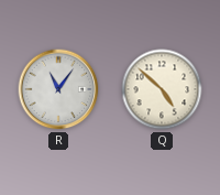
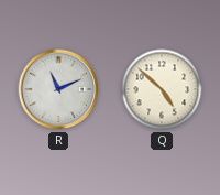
R: 11:06 -> 11:11 (58, 89)
